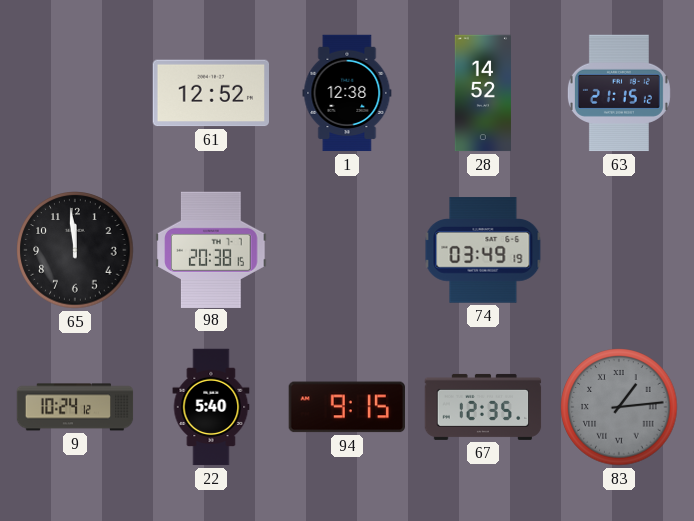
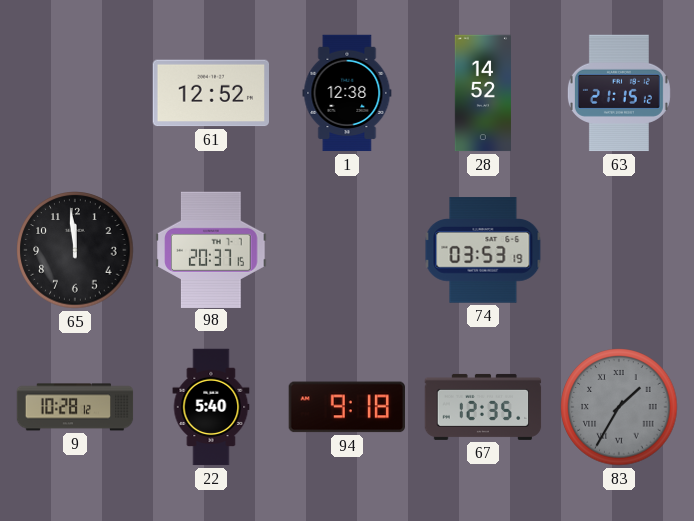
98: 20:38 -> 20:37 (211, 249)
74: 03:49 -> 03:53 (483, 250)
9: 10:24 -> 10:28 (75, 407)
94: 9:15 -> 9:18 (346, 407)
83: 1:14 -> 1:35 (619, 407)
